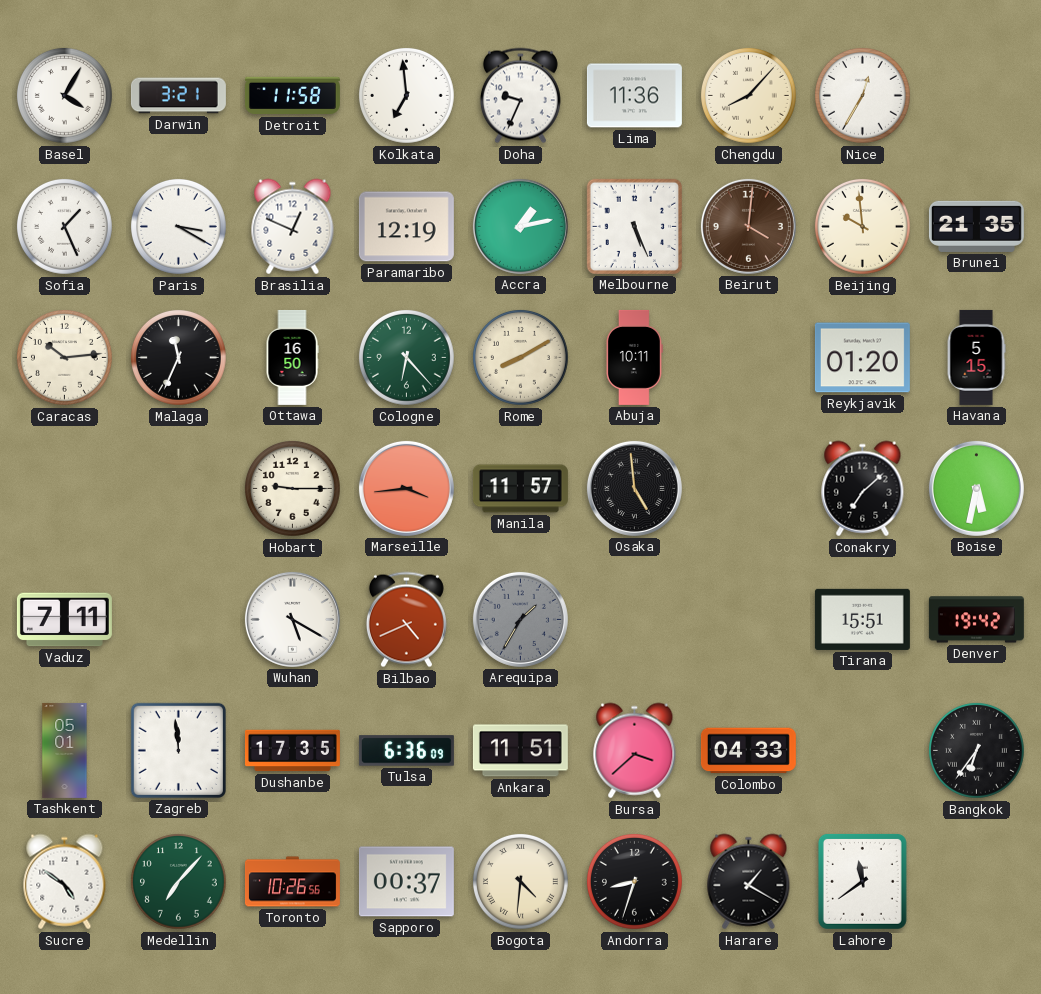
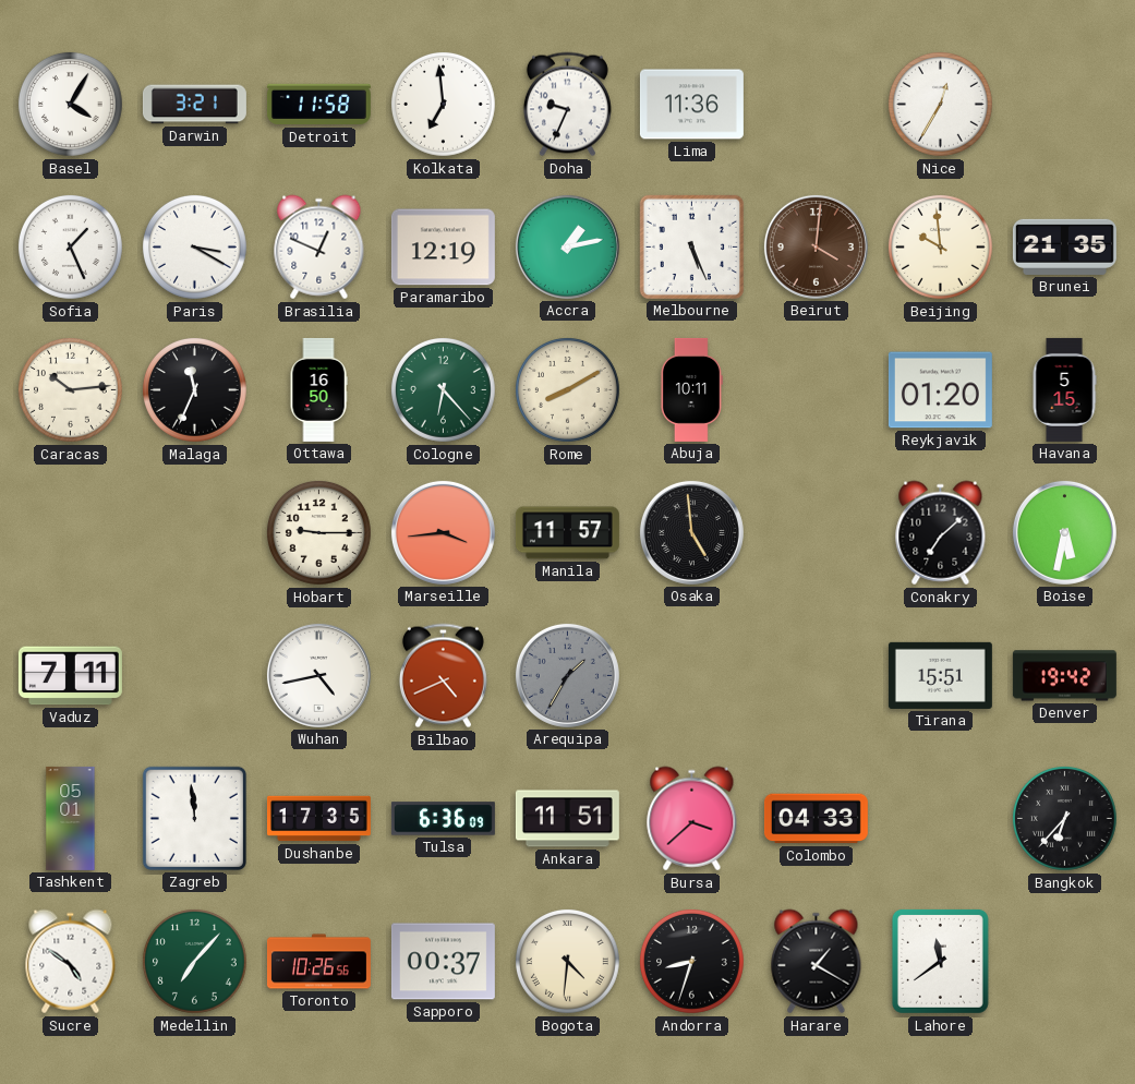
Chengdu: 8:07 -> none (748, 95)
Wuhan: 5:20 -> 4:43 (318, 675)
Bangkok: 6:36 -> 6:37 (1064, 818)
